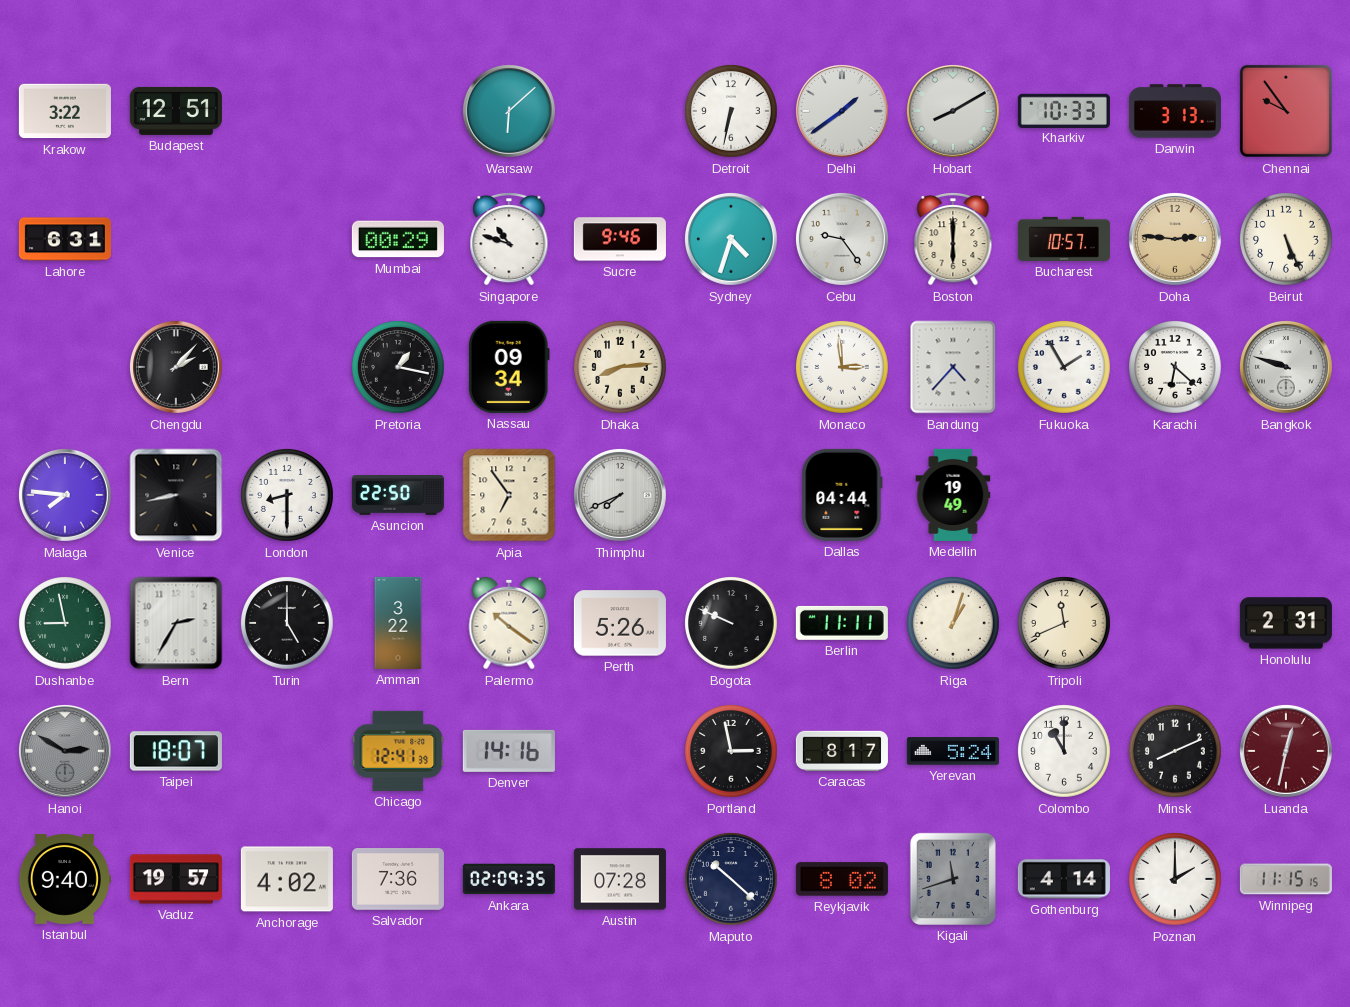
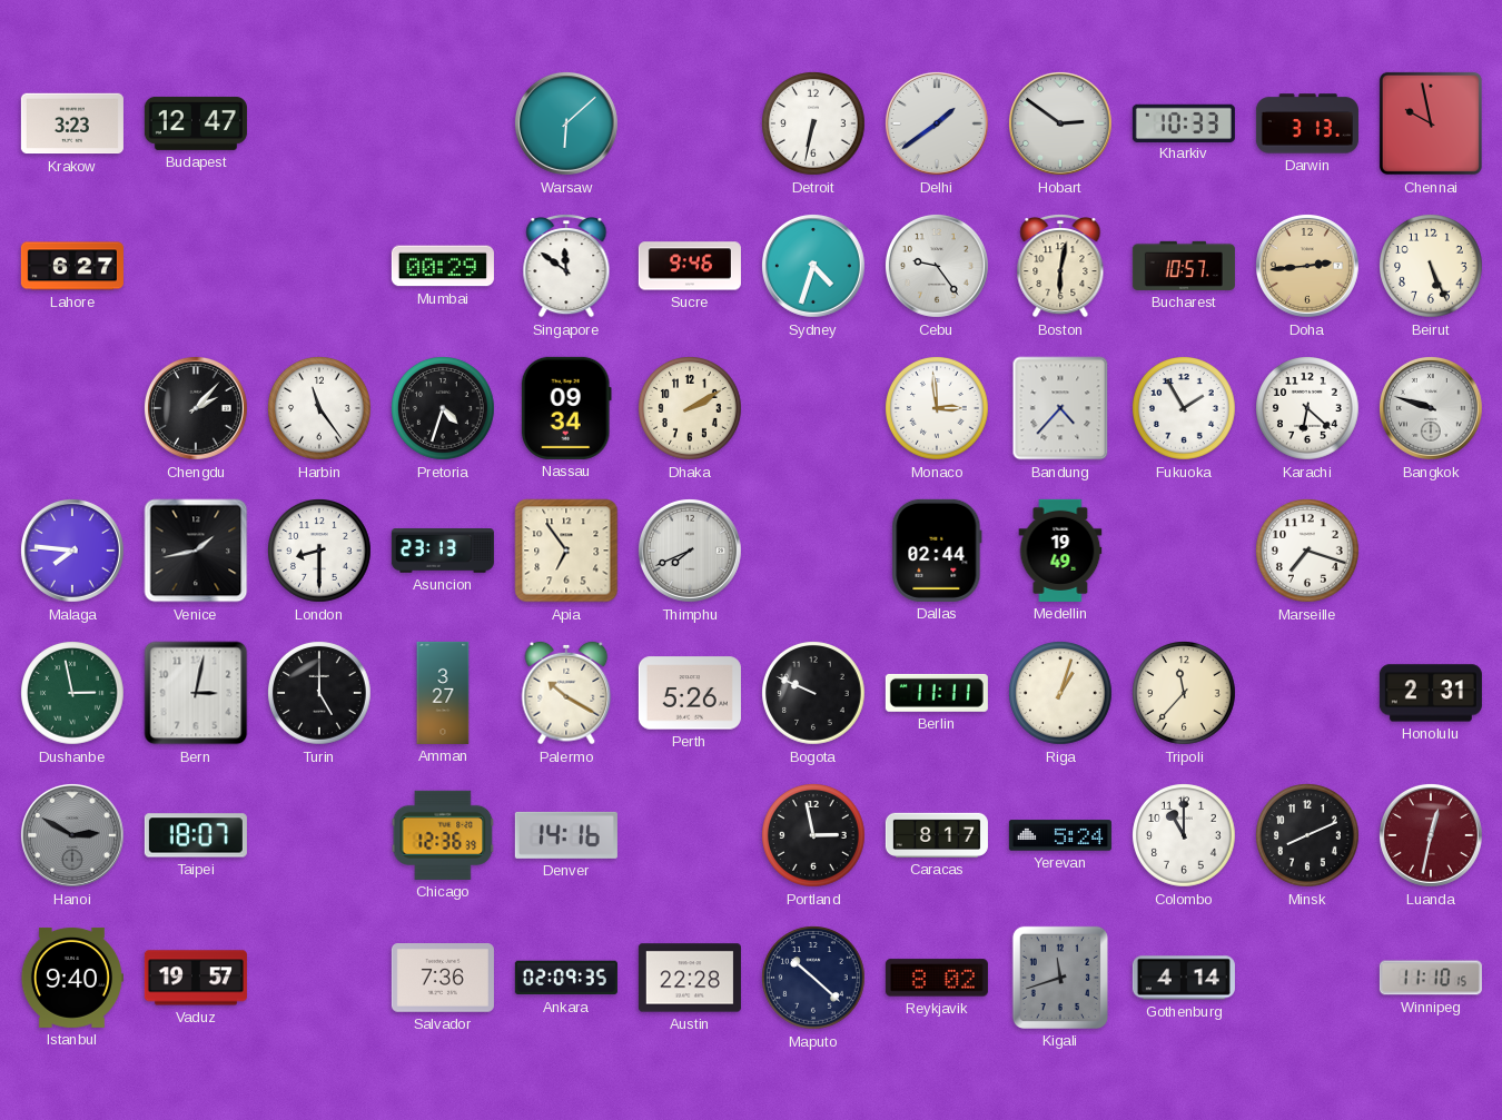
Krakow: 3:22 -> 3:23 (72, 123)
Budapest: 12:51 -> 12:47 (196, 123)
Hobart: 8:10 -> 2:51 (1060, 123)
Chennai: 9:54 -> 9:58 (1431, 123)
Lahore: 6:31 -> 6:27 (72, 266)
Singapore: 10:48 -> 11:51 (566, 267)
Boston: 6:00 -> 6:02 (1060, 267)
Doha: 2:46 -> 2:44 (1307, 266)
Harbin: none -> 11:24 (320, 409)
Pretoria: 1:17 -> 4:33 (444, 409)
Dhaka: 8:14 -> 2:10 (691, 409)
Venice: 8:43 -> 1:43 (196, 551)
Asuncion: 22:50 -> 23:13 (443, 552)
Dallas: 04:44 -> 02:44 (937, 551)
Marseille: none -> 7:18 (1308, 552)
Dushanbe: 8:58 -> 2:58 (73, 694)
Bern: 2:35 -> 3:02 (196, 693)
Amman: 3:22 -> 3:27 (443, 693)
Palermo: 10:21 -> 10:20 (566, 693)
Tripoli: 11:41 -> 11:37 (1185, 694)
Chicago: 12:41 -> 12:36 (443, 835)
Anchorage: 4:02 -> none (287, 879)
Austin: 07:28 -> 22:28 (690, 978)
Poznan: 2:00 -> none (1176, 880)
Winnipeg: 11:15 -> 11:10 (1431, 978)
